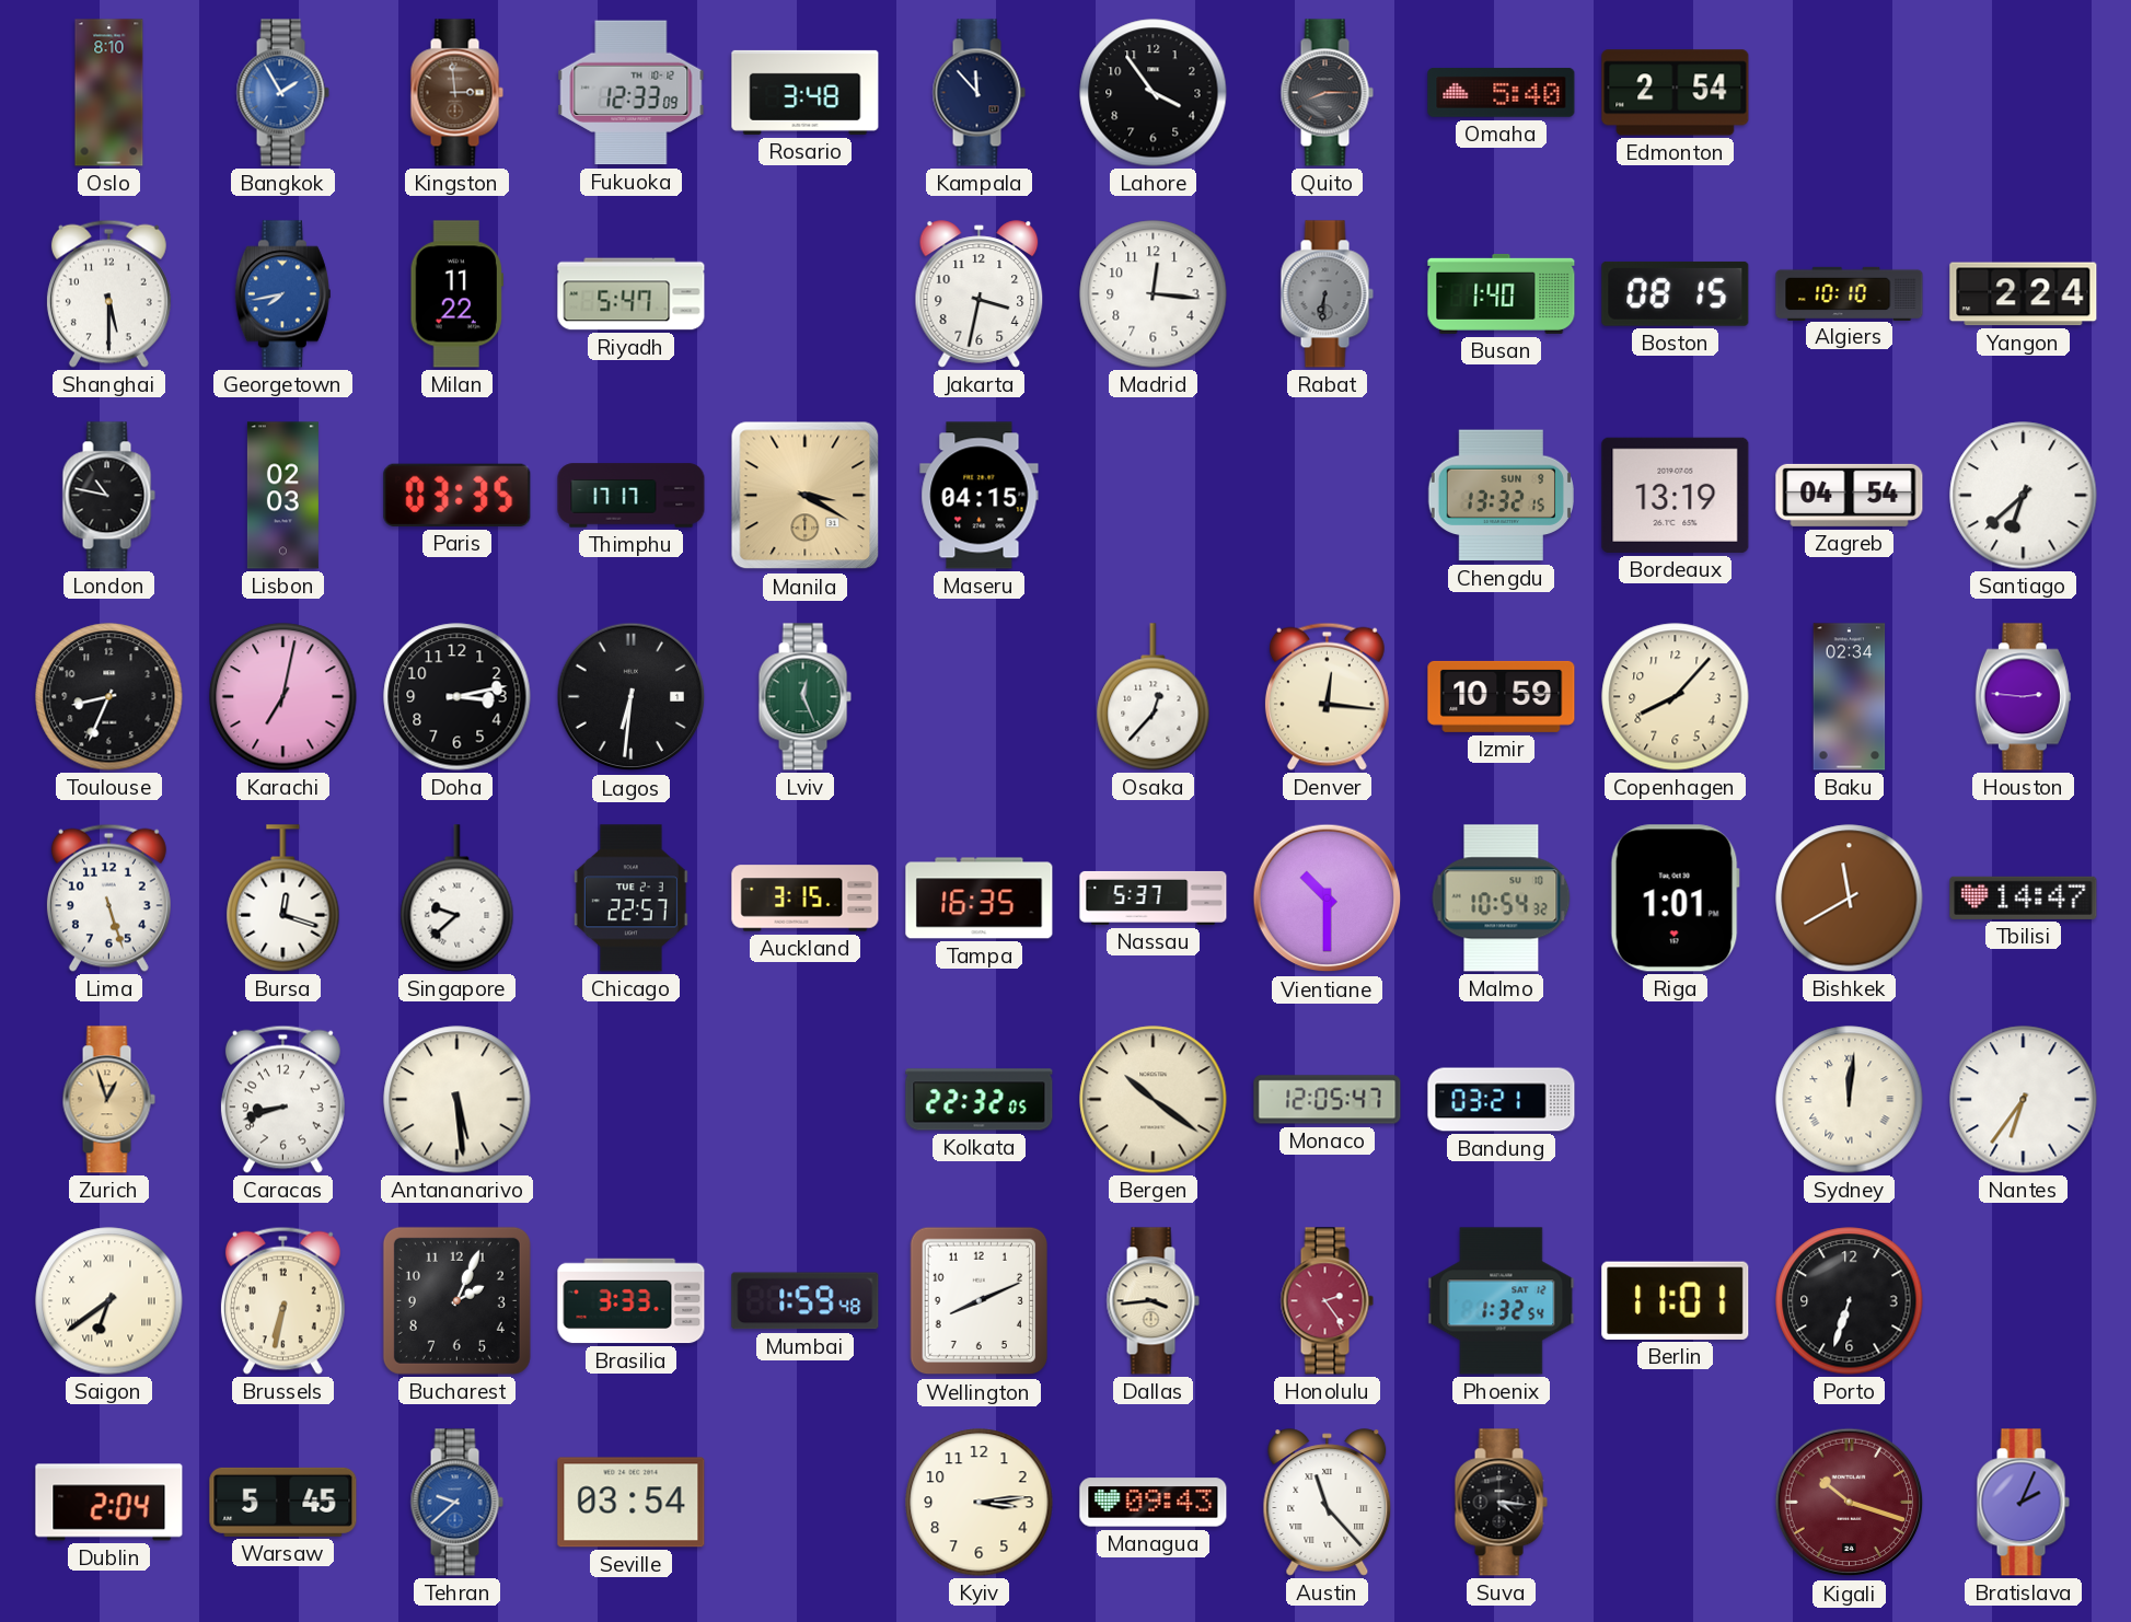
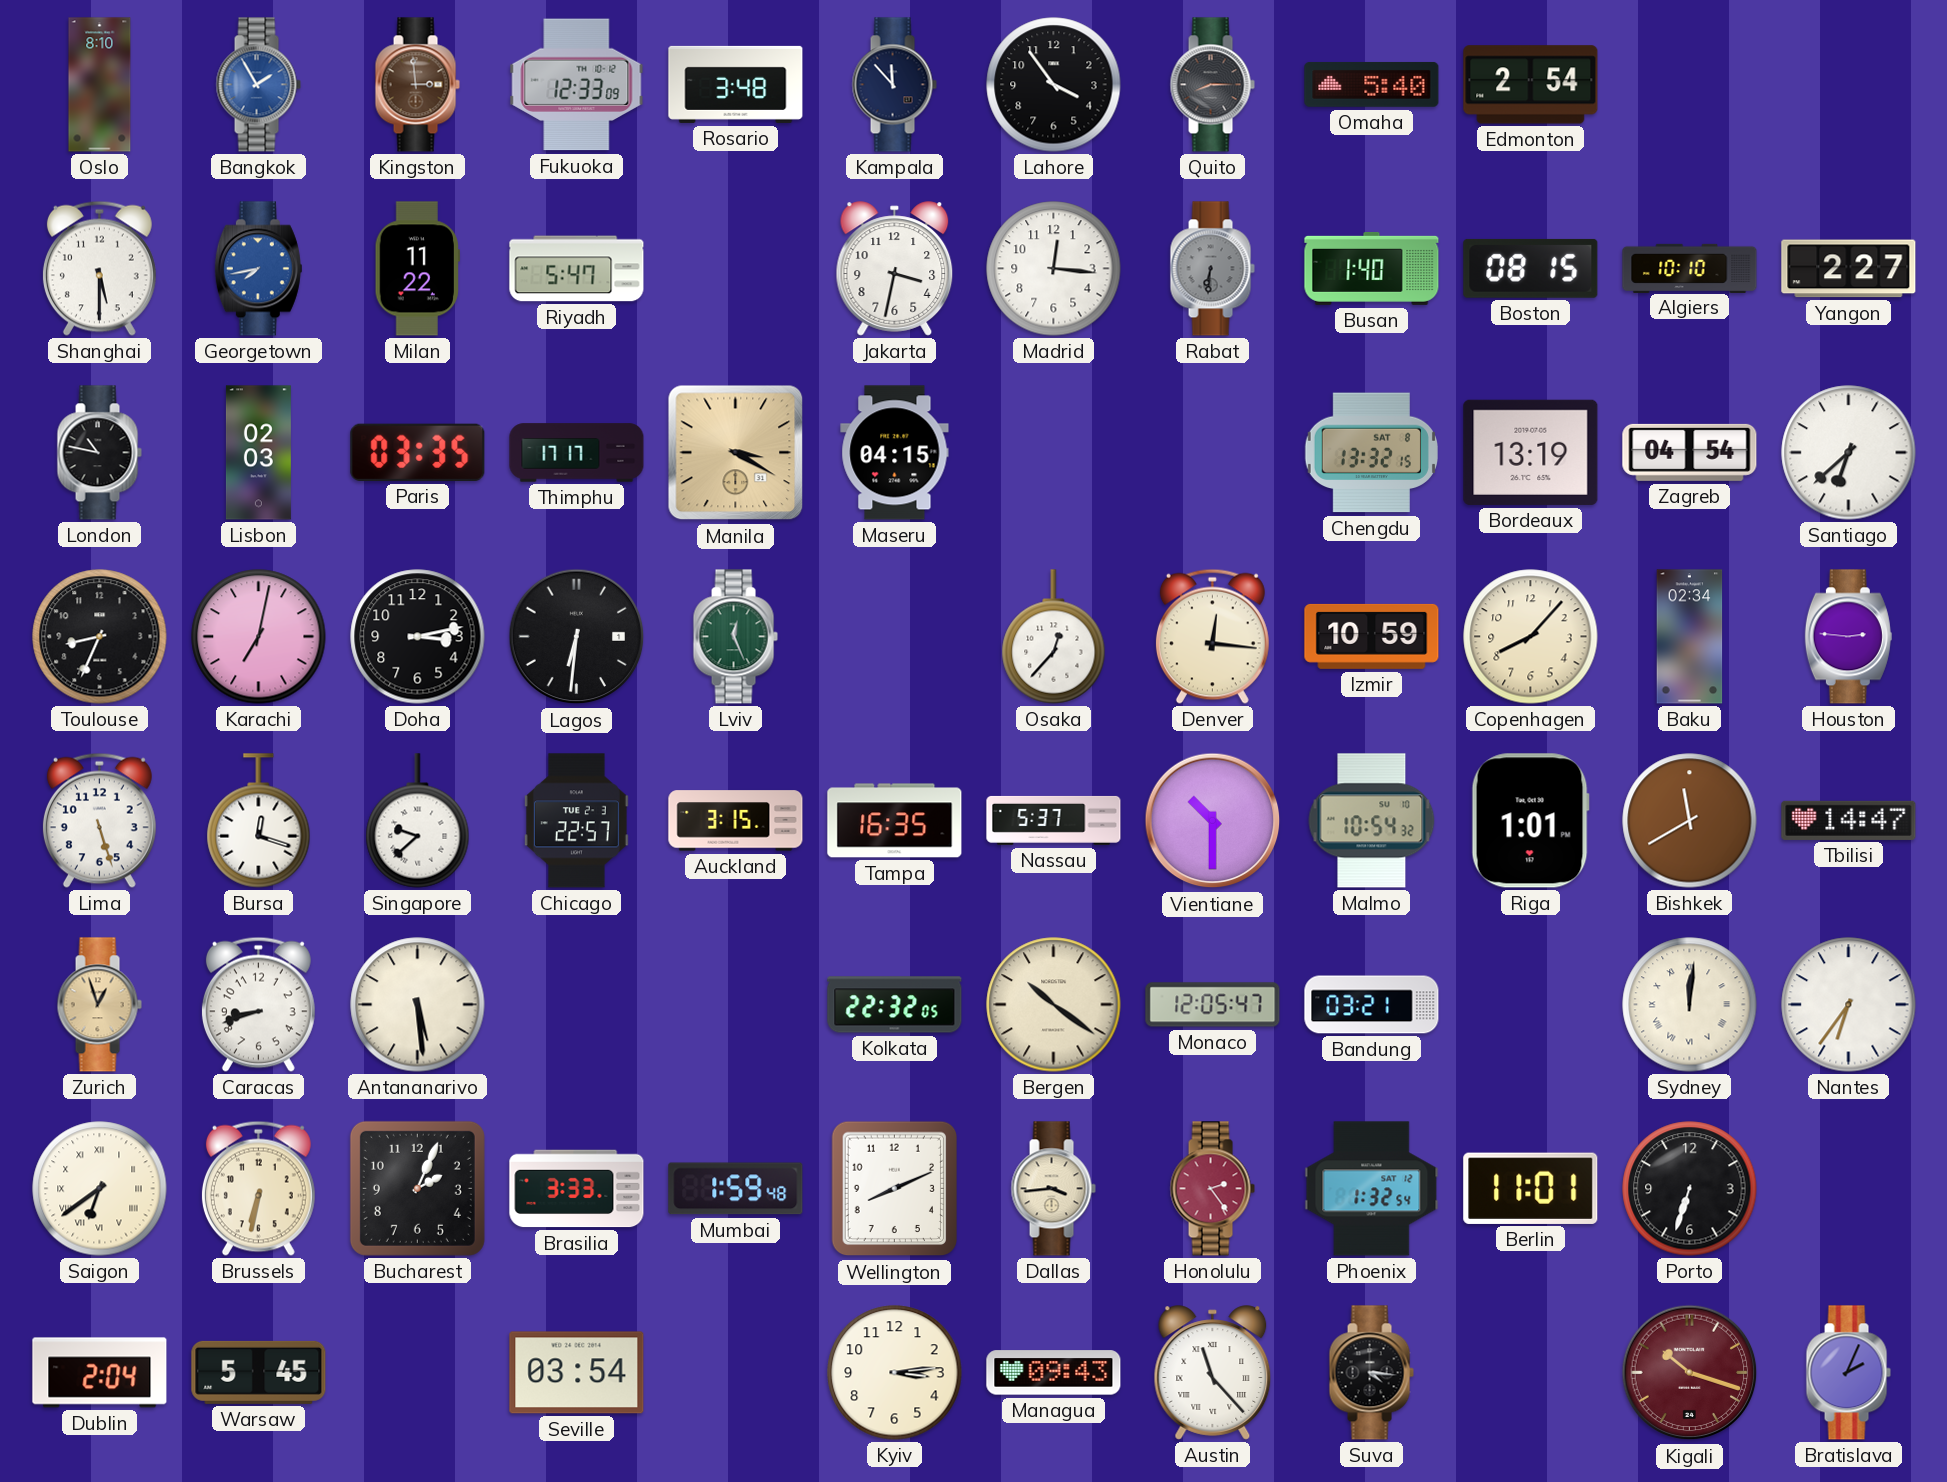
Yangon: 2:24 -> 2:27 (1849, 269)
Chengdu date: SUN 9 -> SAT 8 (1371, 453)
Tehran: 9:38 -> none (456, 1503)
